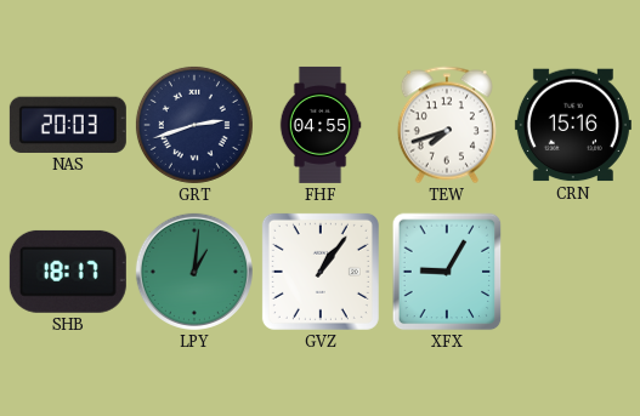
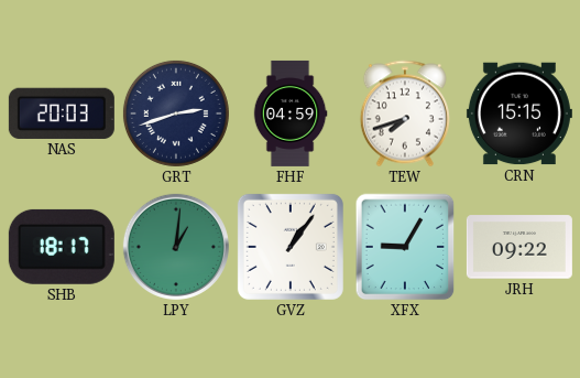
FHF: 04:55 -> 04:59 (291, 114)
CRN: 15:16 -> 15:15 (519, 114)
JRH: none -> 09:22 (519, 247)
